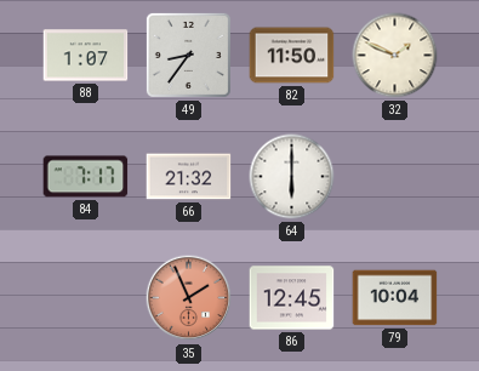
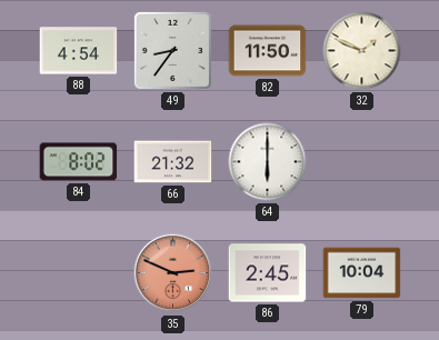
88: 1:07 -> 4:54 (79, 51)
84: 7:17 -> 8:02 (79, 162)
35: 1:56 -> 2:49 (173, 273)
86: 12:45 -> 2:45 (268, 273)
